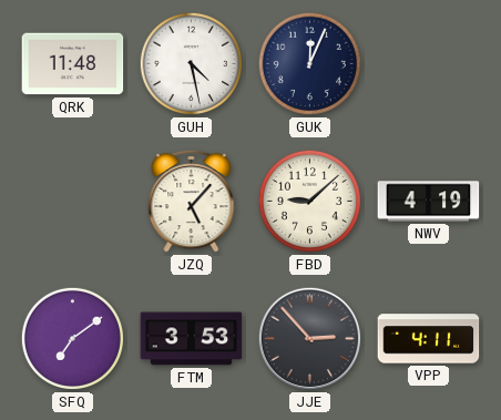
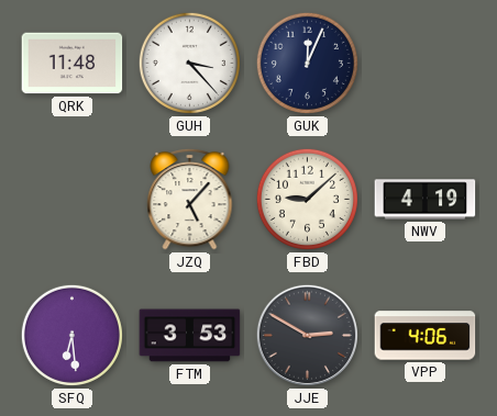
GUH: 4:28 -> 3:23 (189, 63)
SFQ: 7:09 -> 6:29 (71, 335)
JJE: 2:53 -> 2:50 (307, 335)
VPP: 4:11 -> 4:06 (426, 336)
